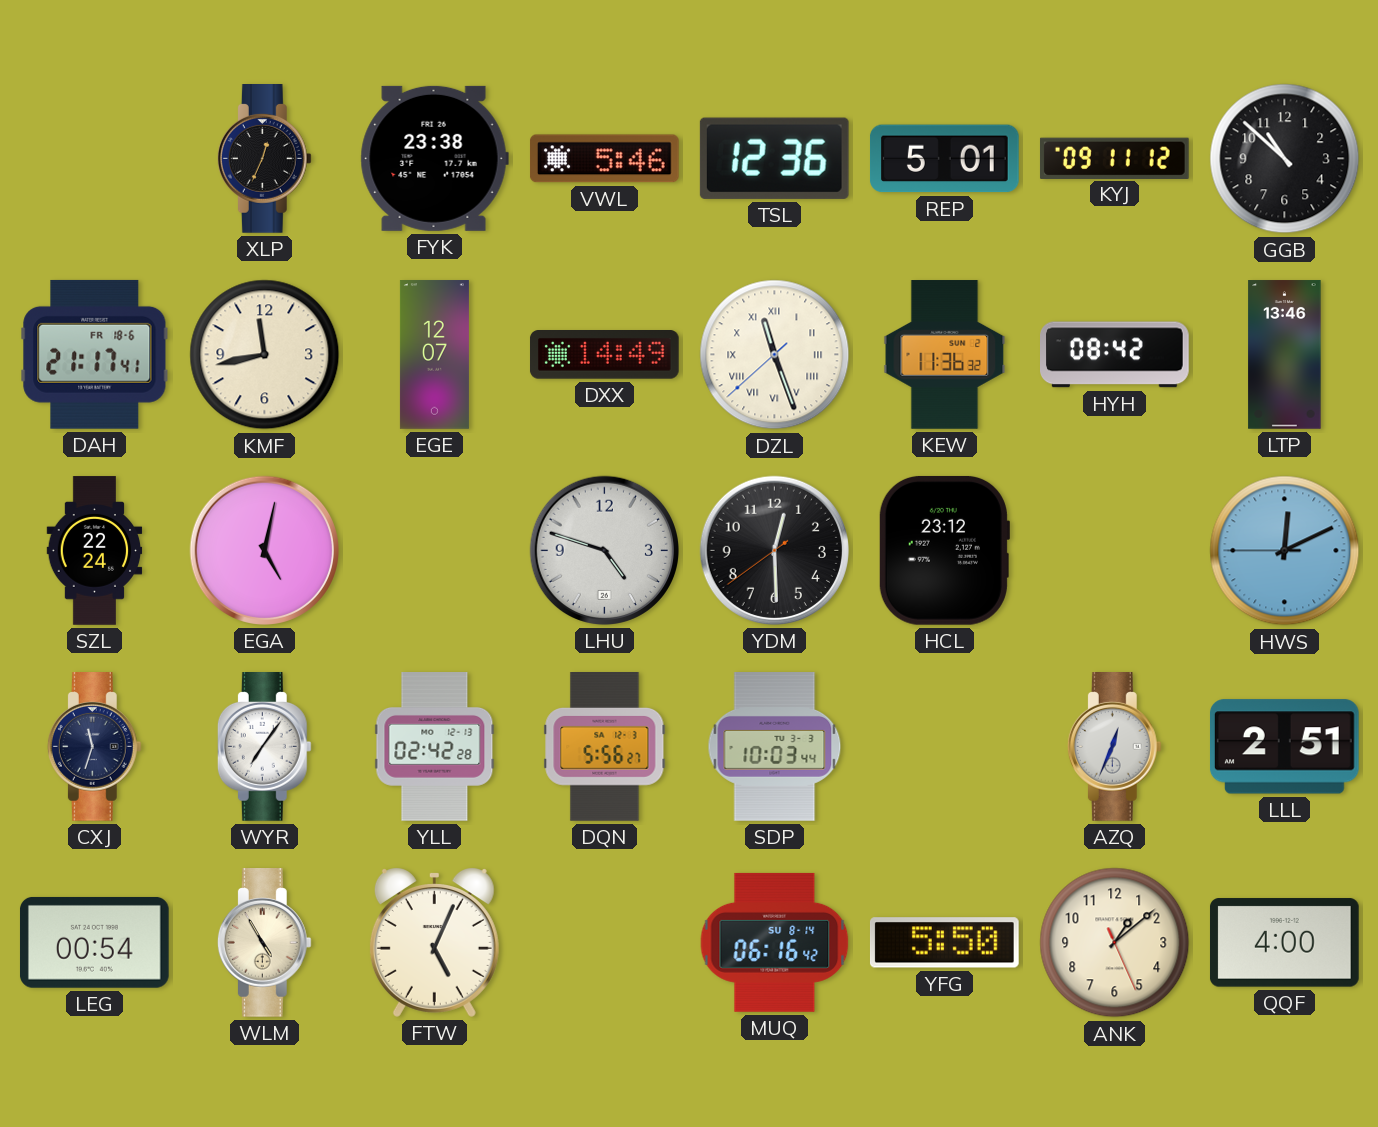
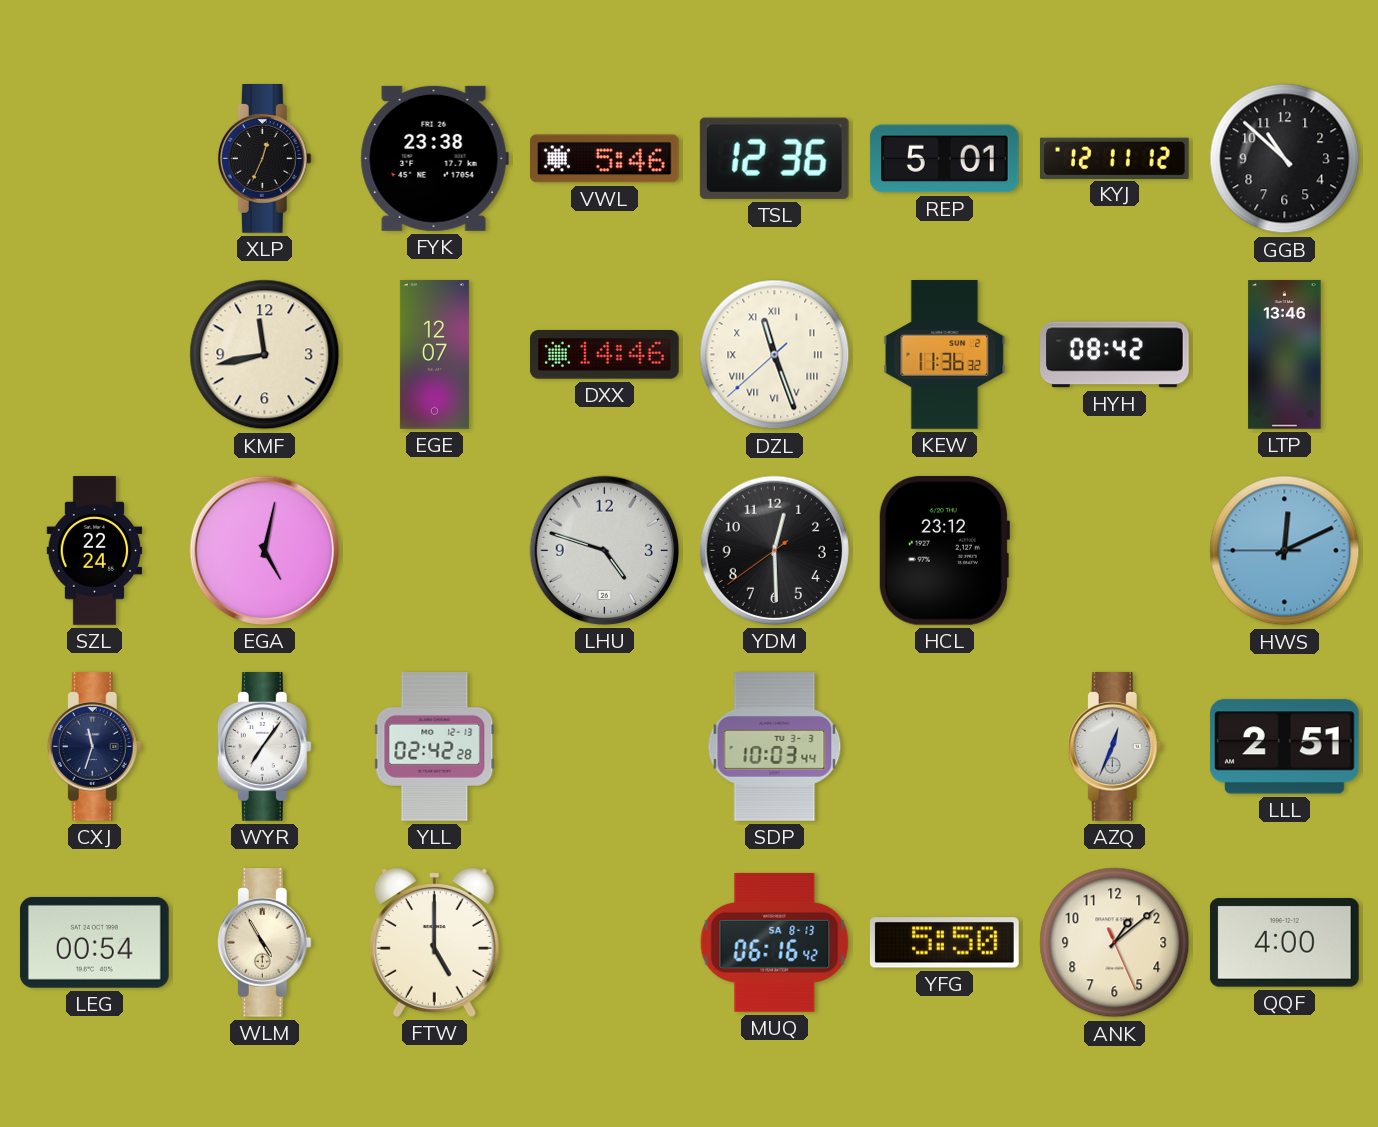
KYJ: 09:11 -> 12:11 (1114, 158)
DAH: 21:17 -> none (95, 354)
DXX: 14:49 -> 14:46 (604, 355)
DQN: 5:56 -> none (605, 747)
FTW: 5:04 -> 5:00 (434, 943)
MUQ date: SU 8-14 -> SA 8-13 (775, 942)
